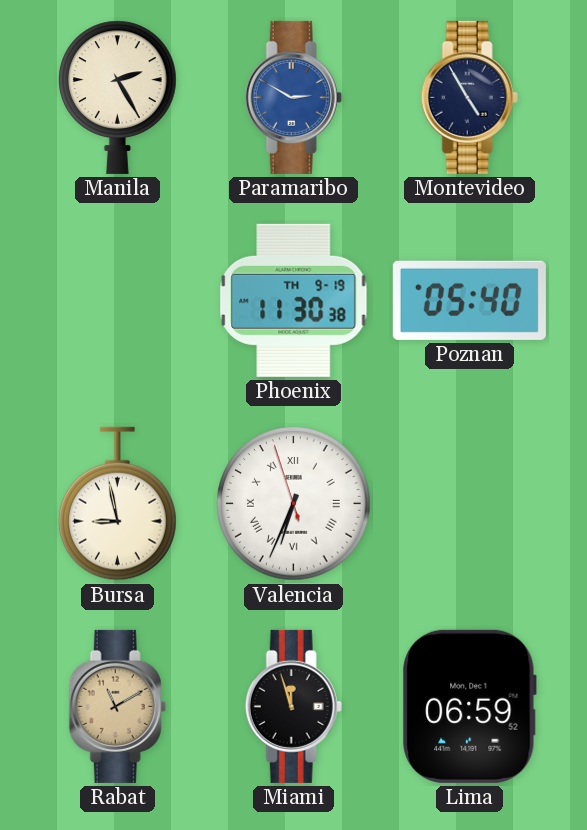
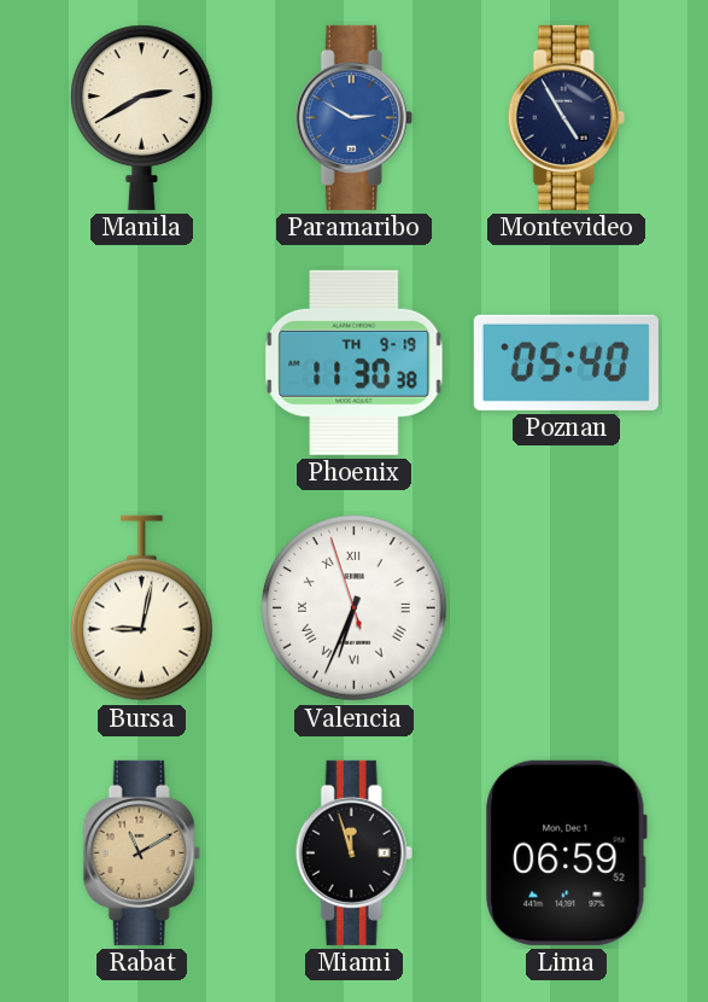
Manila: 2:25 -> 2:40 (142, 117)
Bursa: 8:58 -> 9:02 (142, 608)
